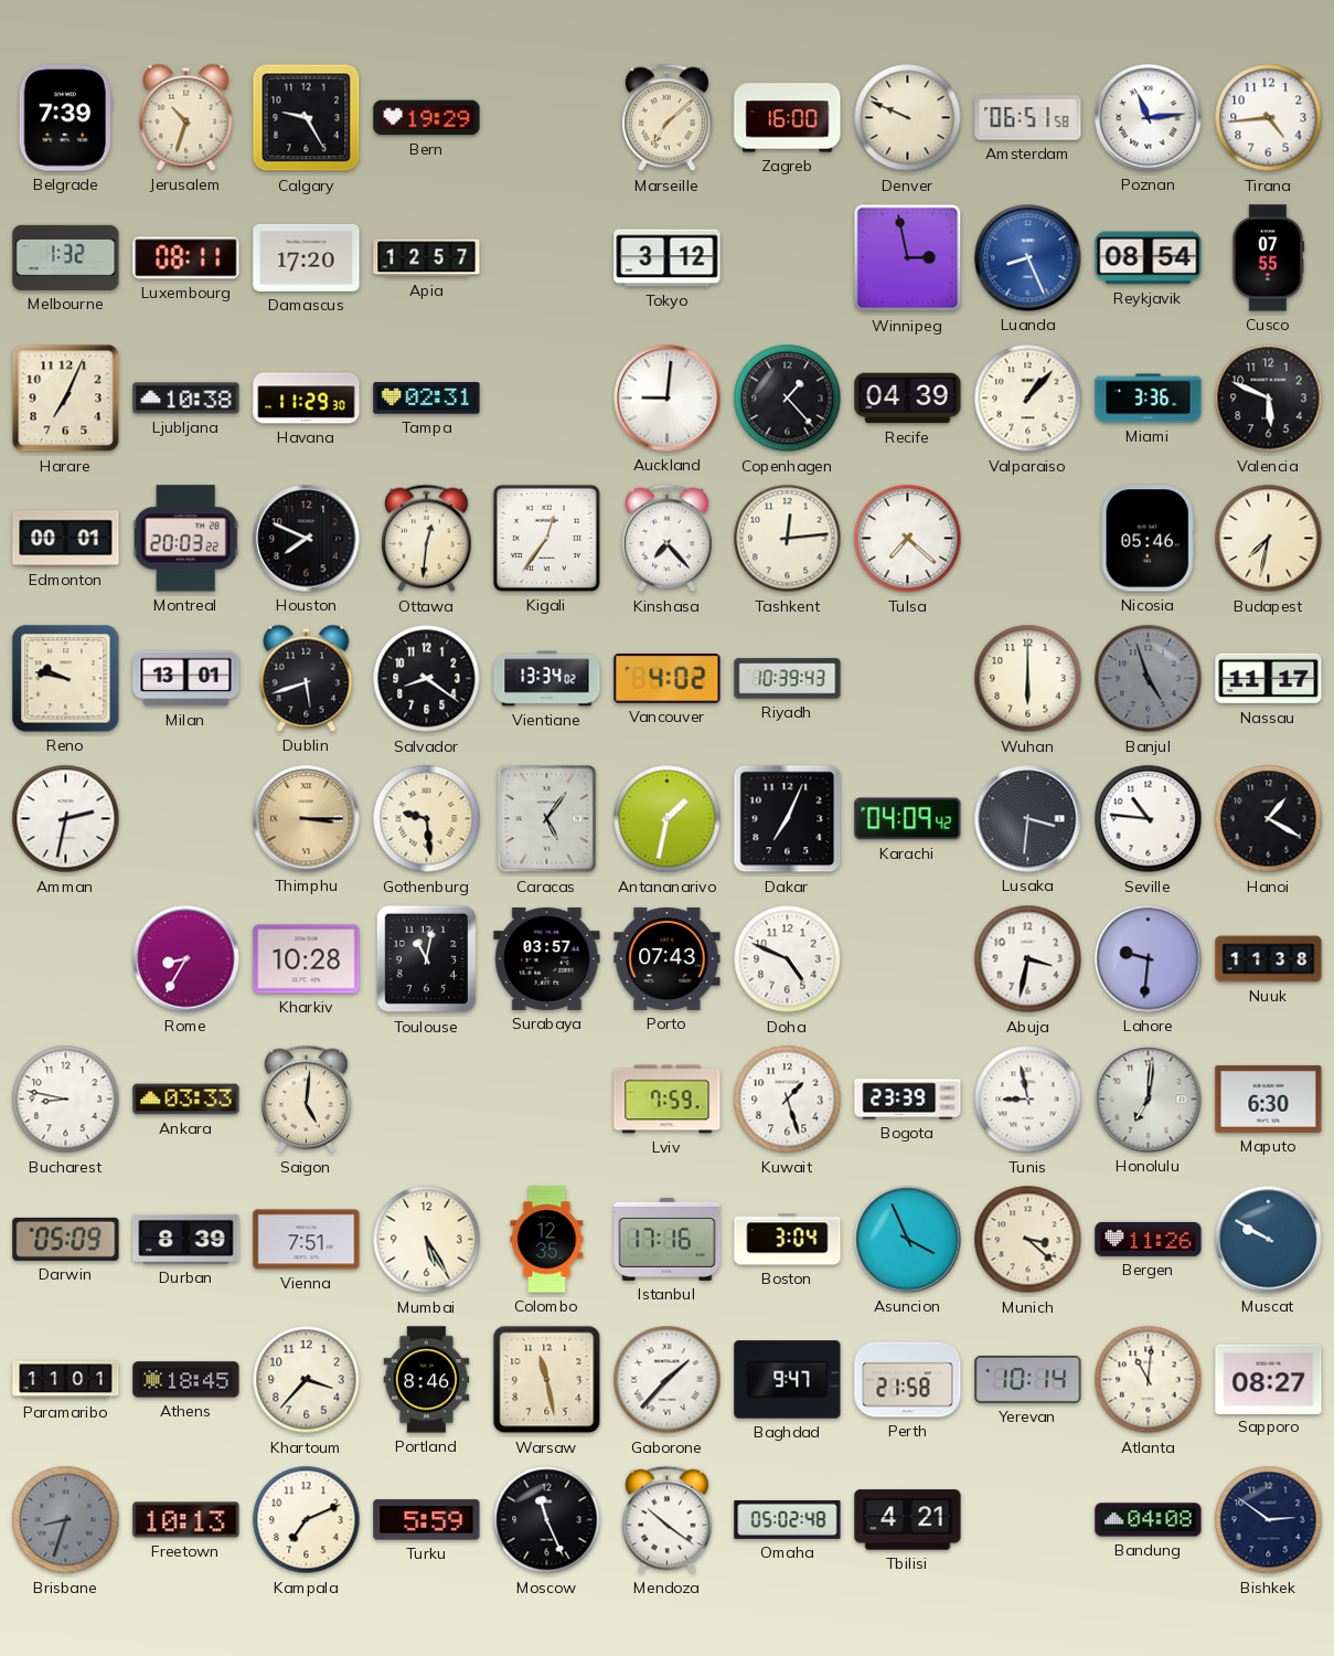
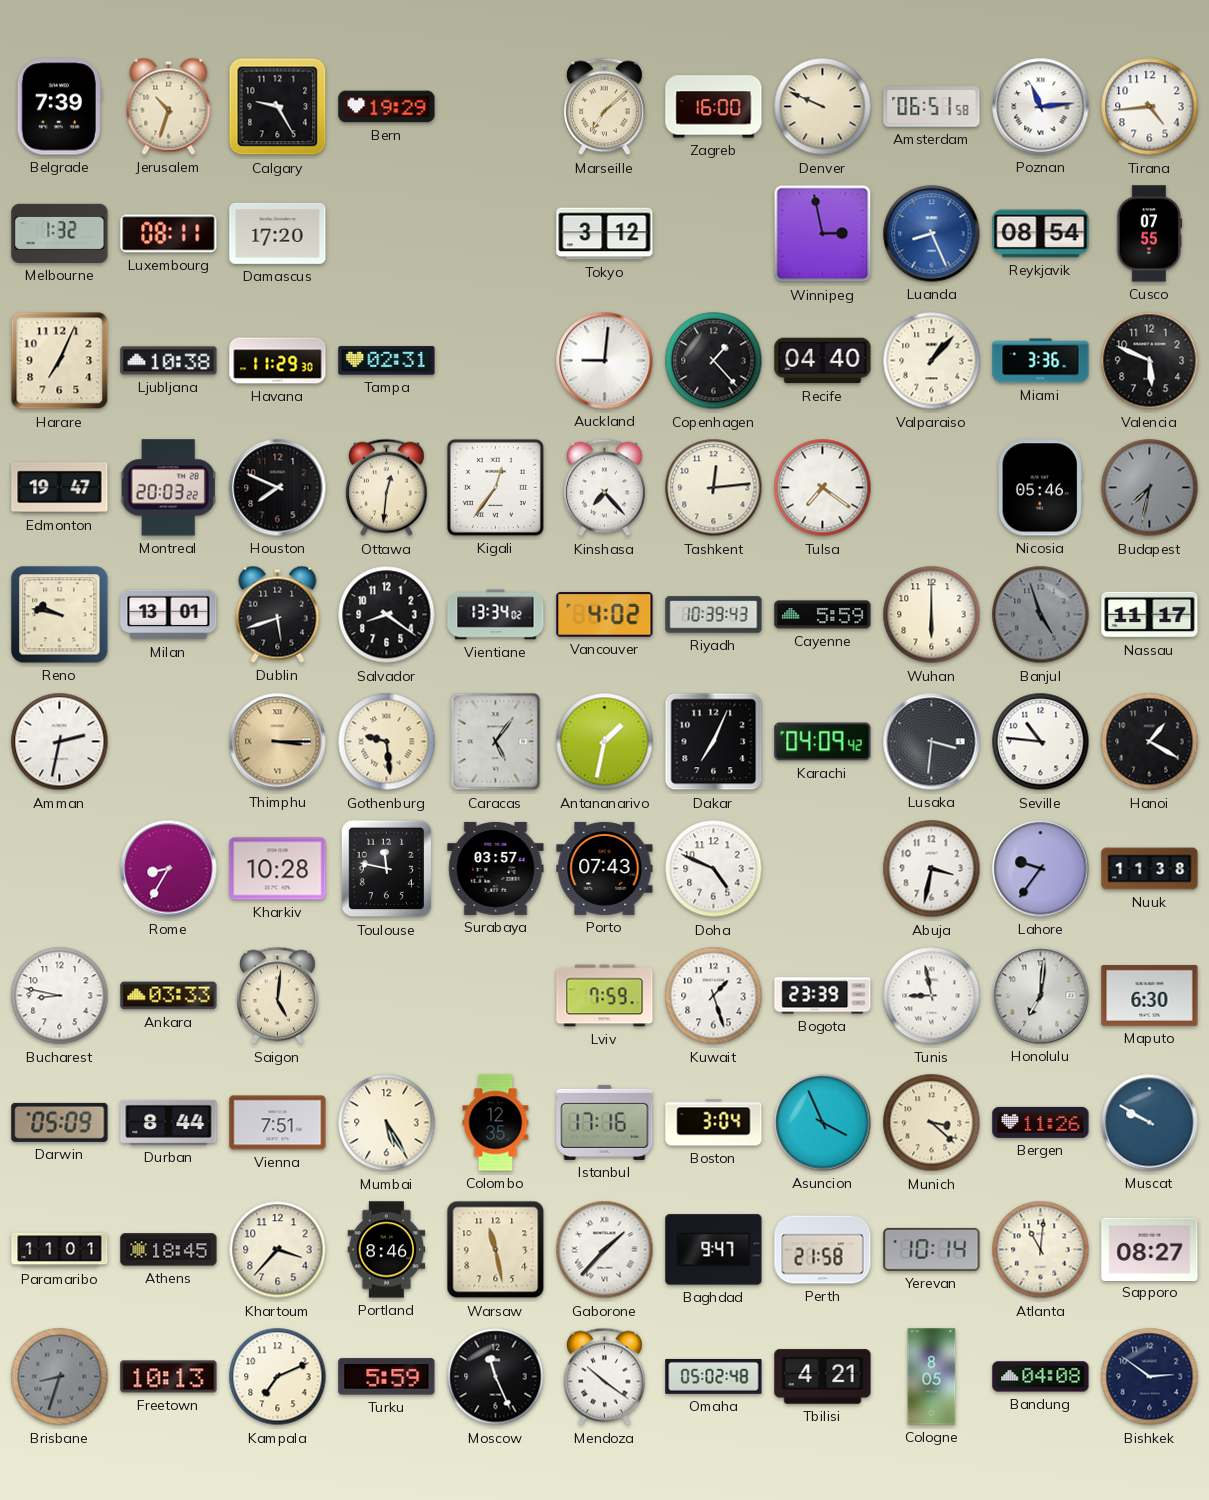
Apia: 12:57 -> none (427, 258)
Recife: 04:39 -> 04:40 (823, 361)
Edmonton: 00:01 -> 19:47 (60, 488)
Tulsa: 7:22 -> 7:21 (823, 488)
Budapest dial: cream -> grey (1150, 488)
Cayenne: none -> 5:59 (823, 615)
Toulouse: 11:02 -> 11:47 (387, 869)
Lahore: 9:31 -> 9:36 (1041, 869)
Durban: 8:39 -> 8:44 (169, 1122)
Cologne: none -> 8:05 (932, 1377)
